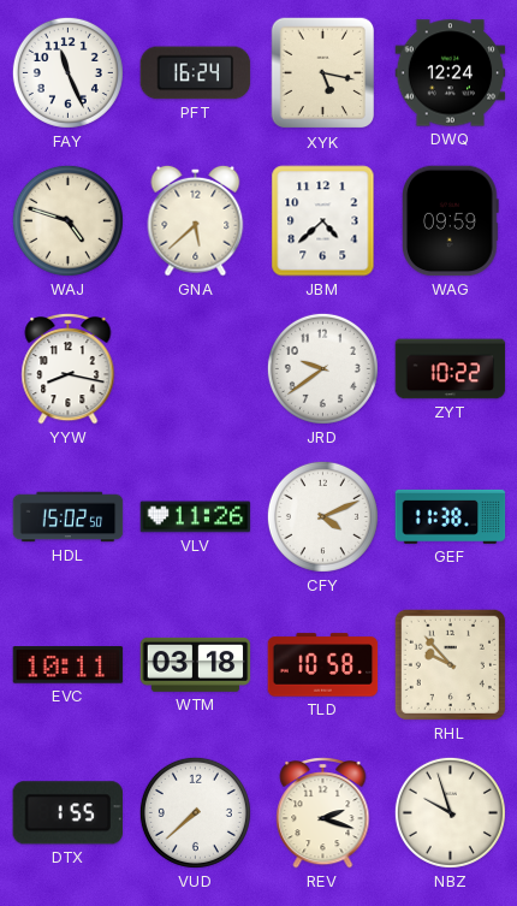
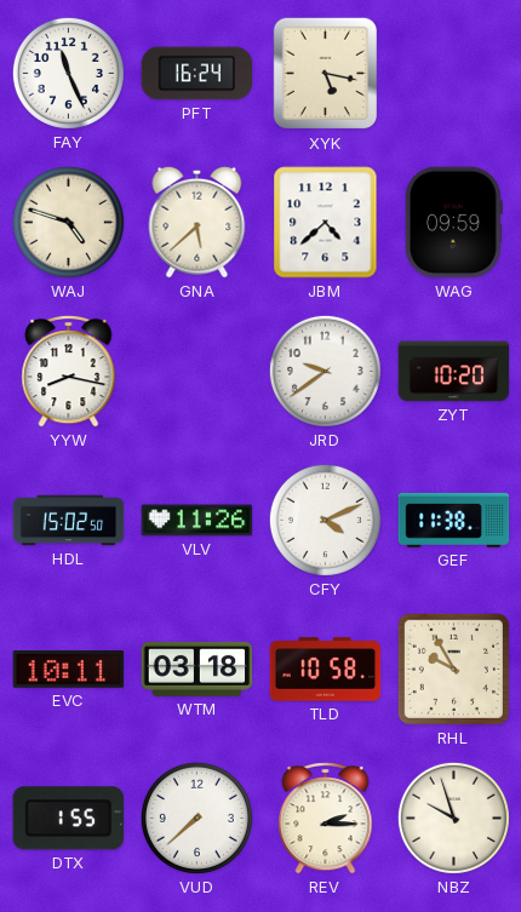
DWQ: 12:24 -> none (451, 73)
ZYT: 10:22 -> 10:20 (454, 372)
RHL: 9:53 -> 9:55 (453, 669)
REV: 2:18 -> 2:15 (326, 818)
